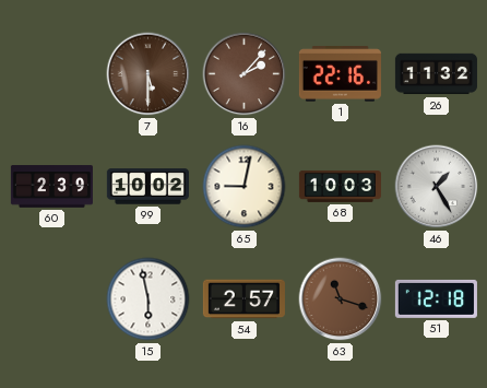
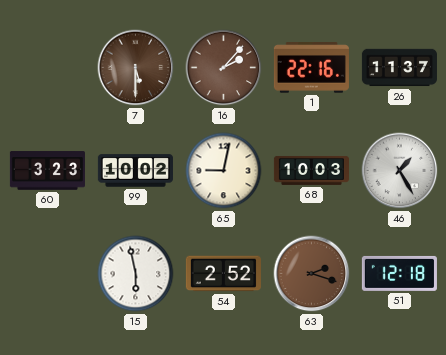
26: 11:32 -> 11:37 (399, 68)
60: 2:39 -> 3:23 (47, 171)
54: 2:57 -> 2:52 (223, 274)
63: 11:18 -> 2:18 (312, 274)
